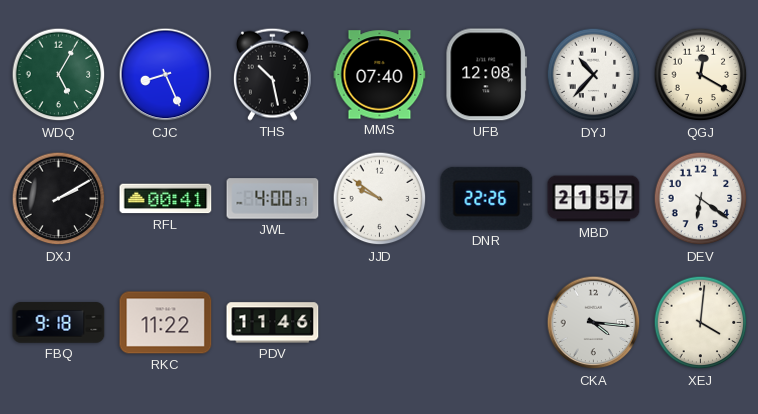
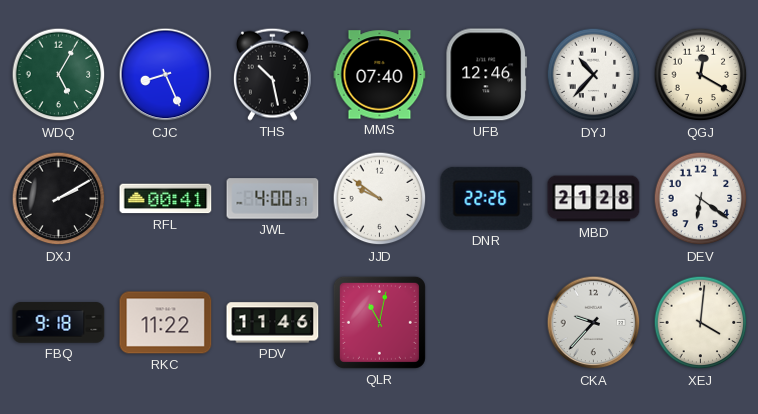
UFB: 12:08 -> 12:46 (487, 75)
MBD: 21:57 -> 21:28 (594, 199)
QLR: none -> 11:02 (379, 322)
CKA: 4:16 -> 9:37 (594, 323)
